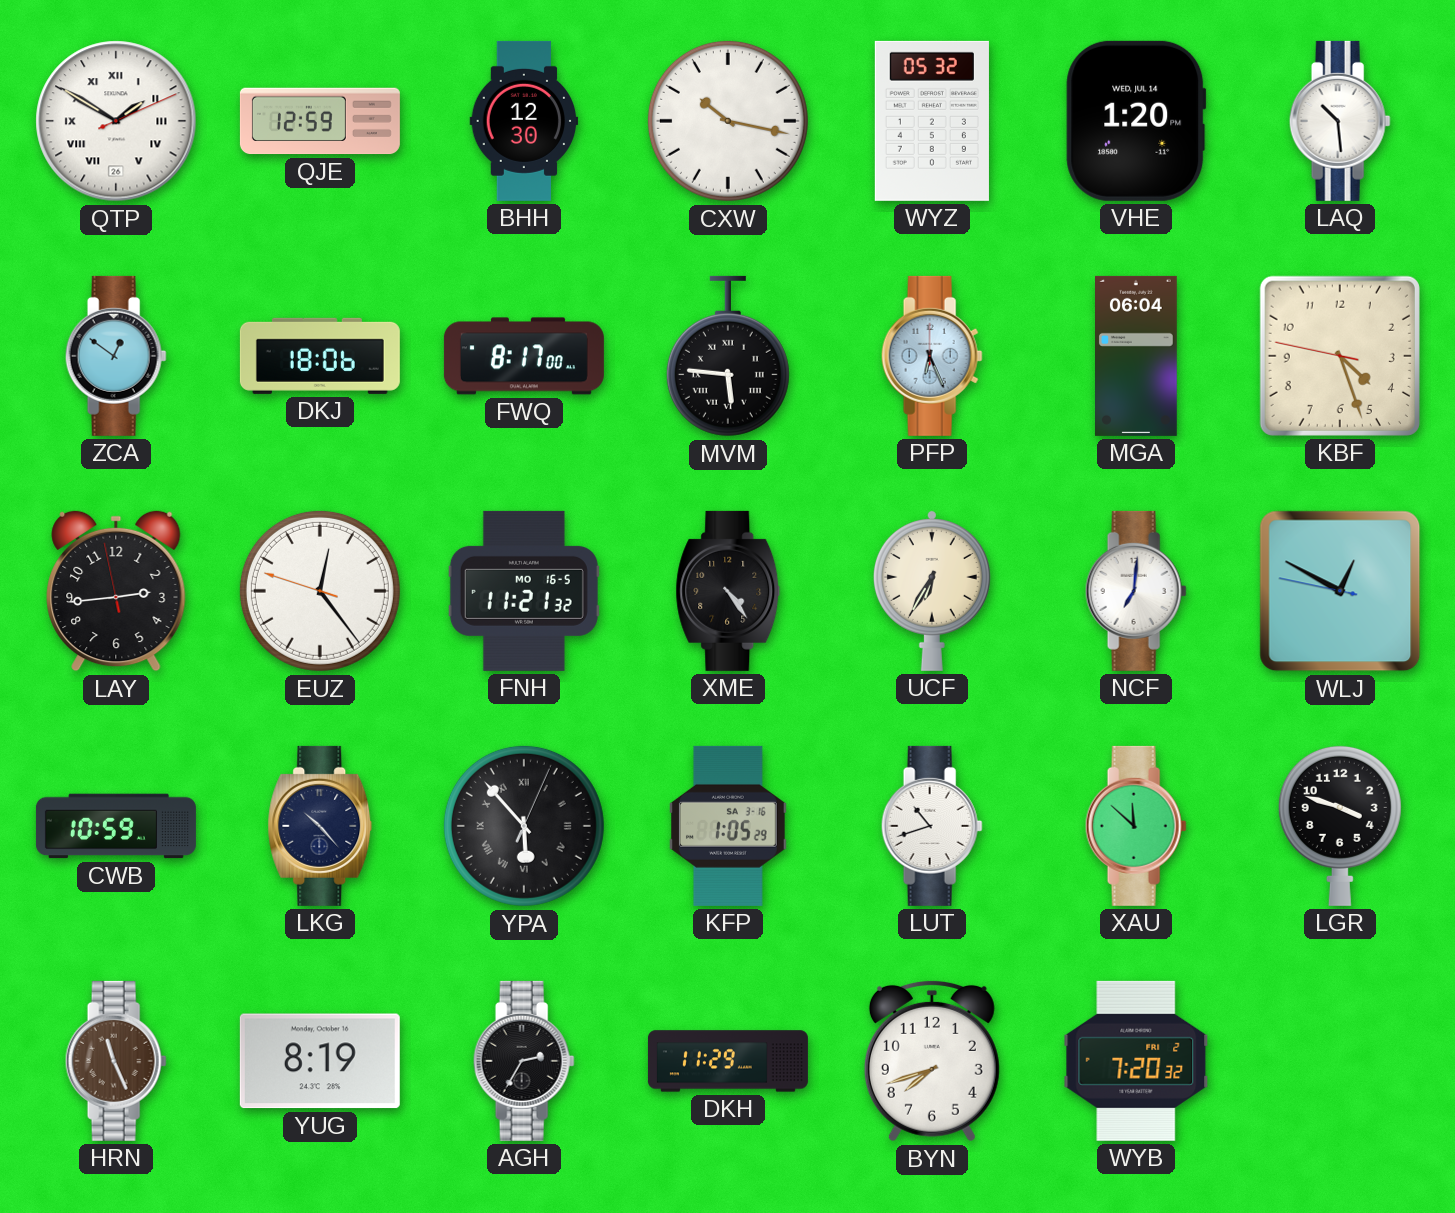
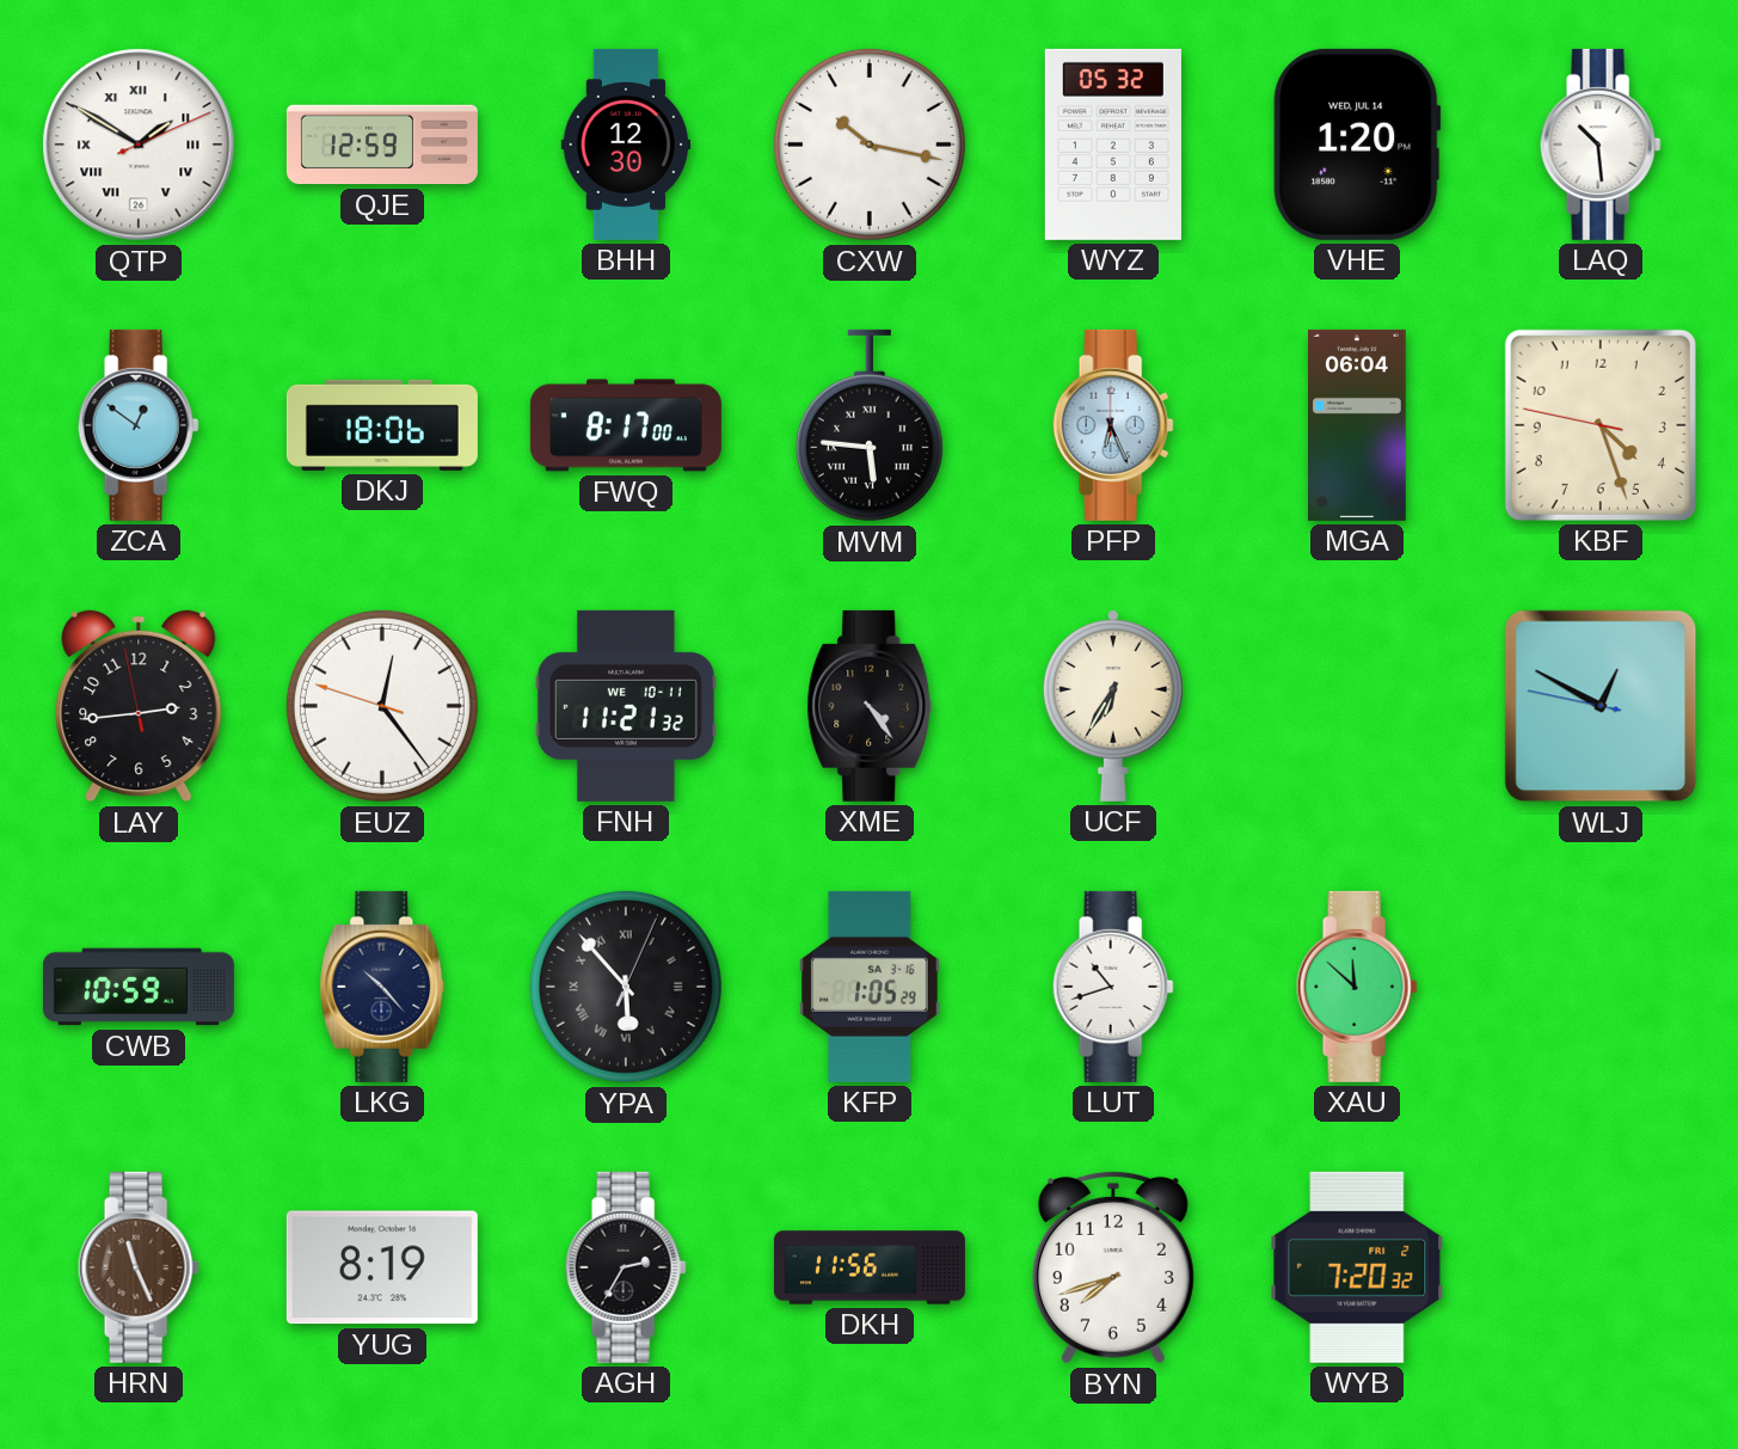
FNH date: MO 16-5 -> WE 10-11 (626, 706)
NCF: 7:01 -> none (1136, 591)
LGR: 3:48 -> none (1340, 825)
DKH: 11:29 -> 11:56 (870, 1267)
